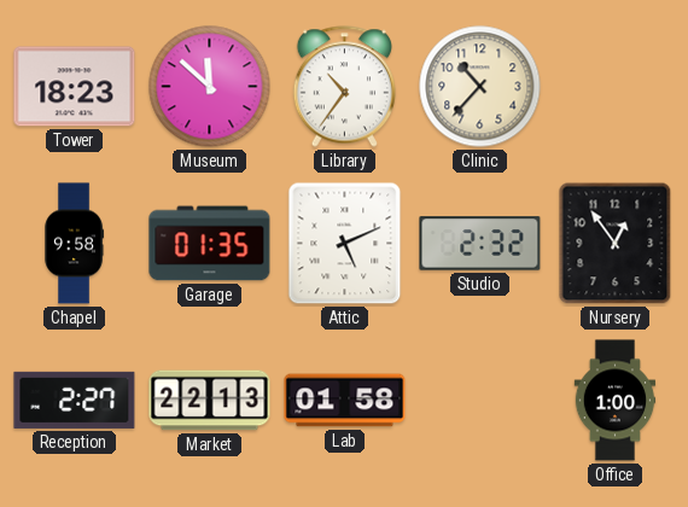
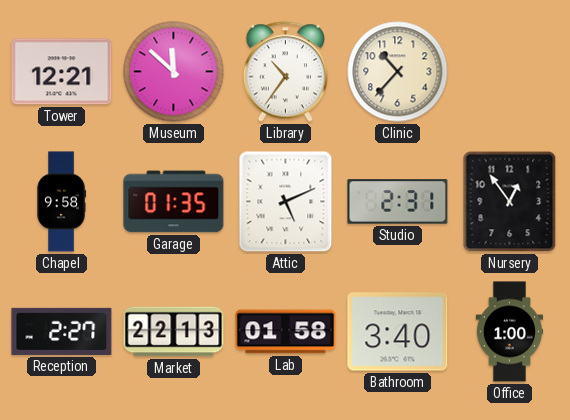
Tower: 18:23 -> 12:21 (62, 72)
Studio: 2:32 -> 2:31 (398, 202)
Bathroom: none -> 3:40 (398, 332)
